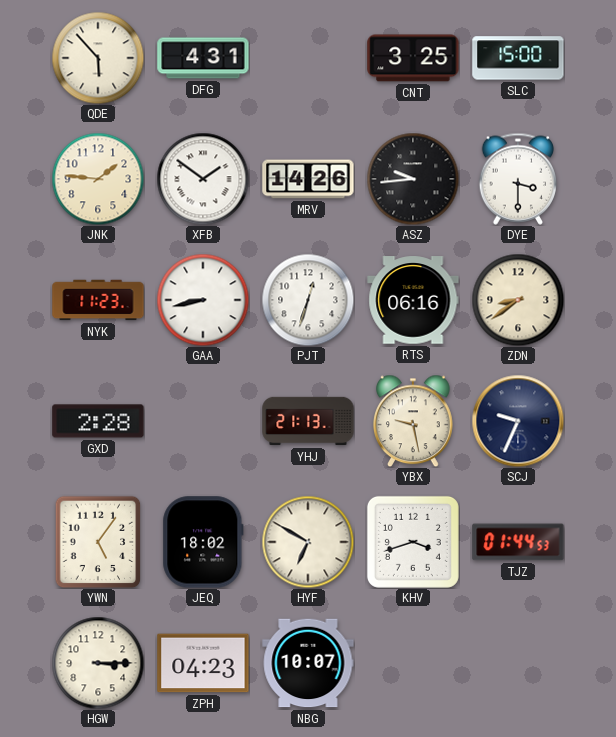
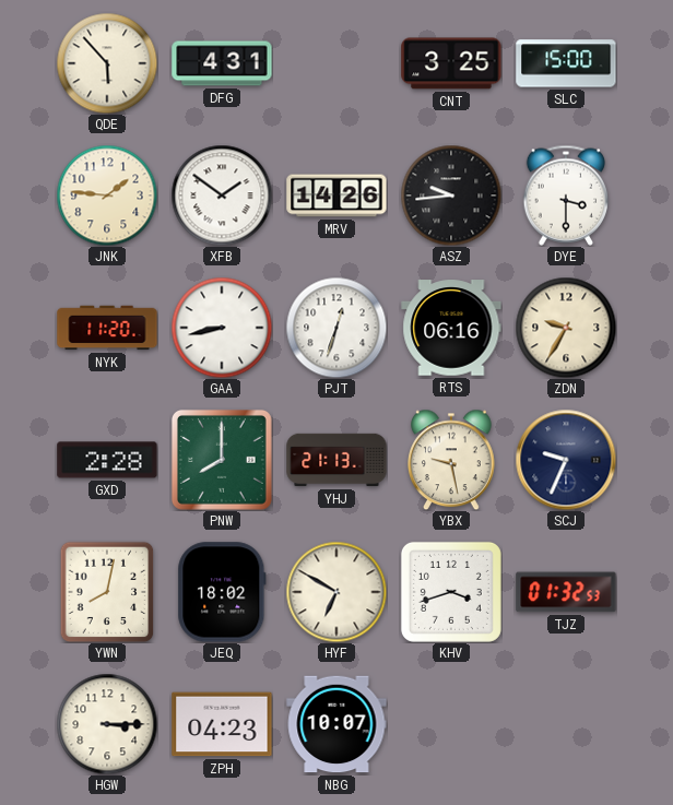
NYK: 11:23 -> 11:20 (107, 328)
ZDN: 8:39 -> 9:35 (566, 328)
PNW: none -> 8:00 (222, 460)
YWN: 5:06 -> 8:02 (107, 592)
TJZ: 01:44 -> 01:32 (566, 592)
